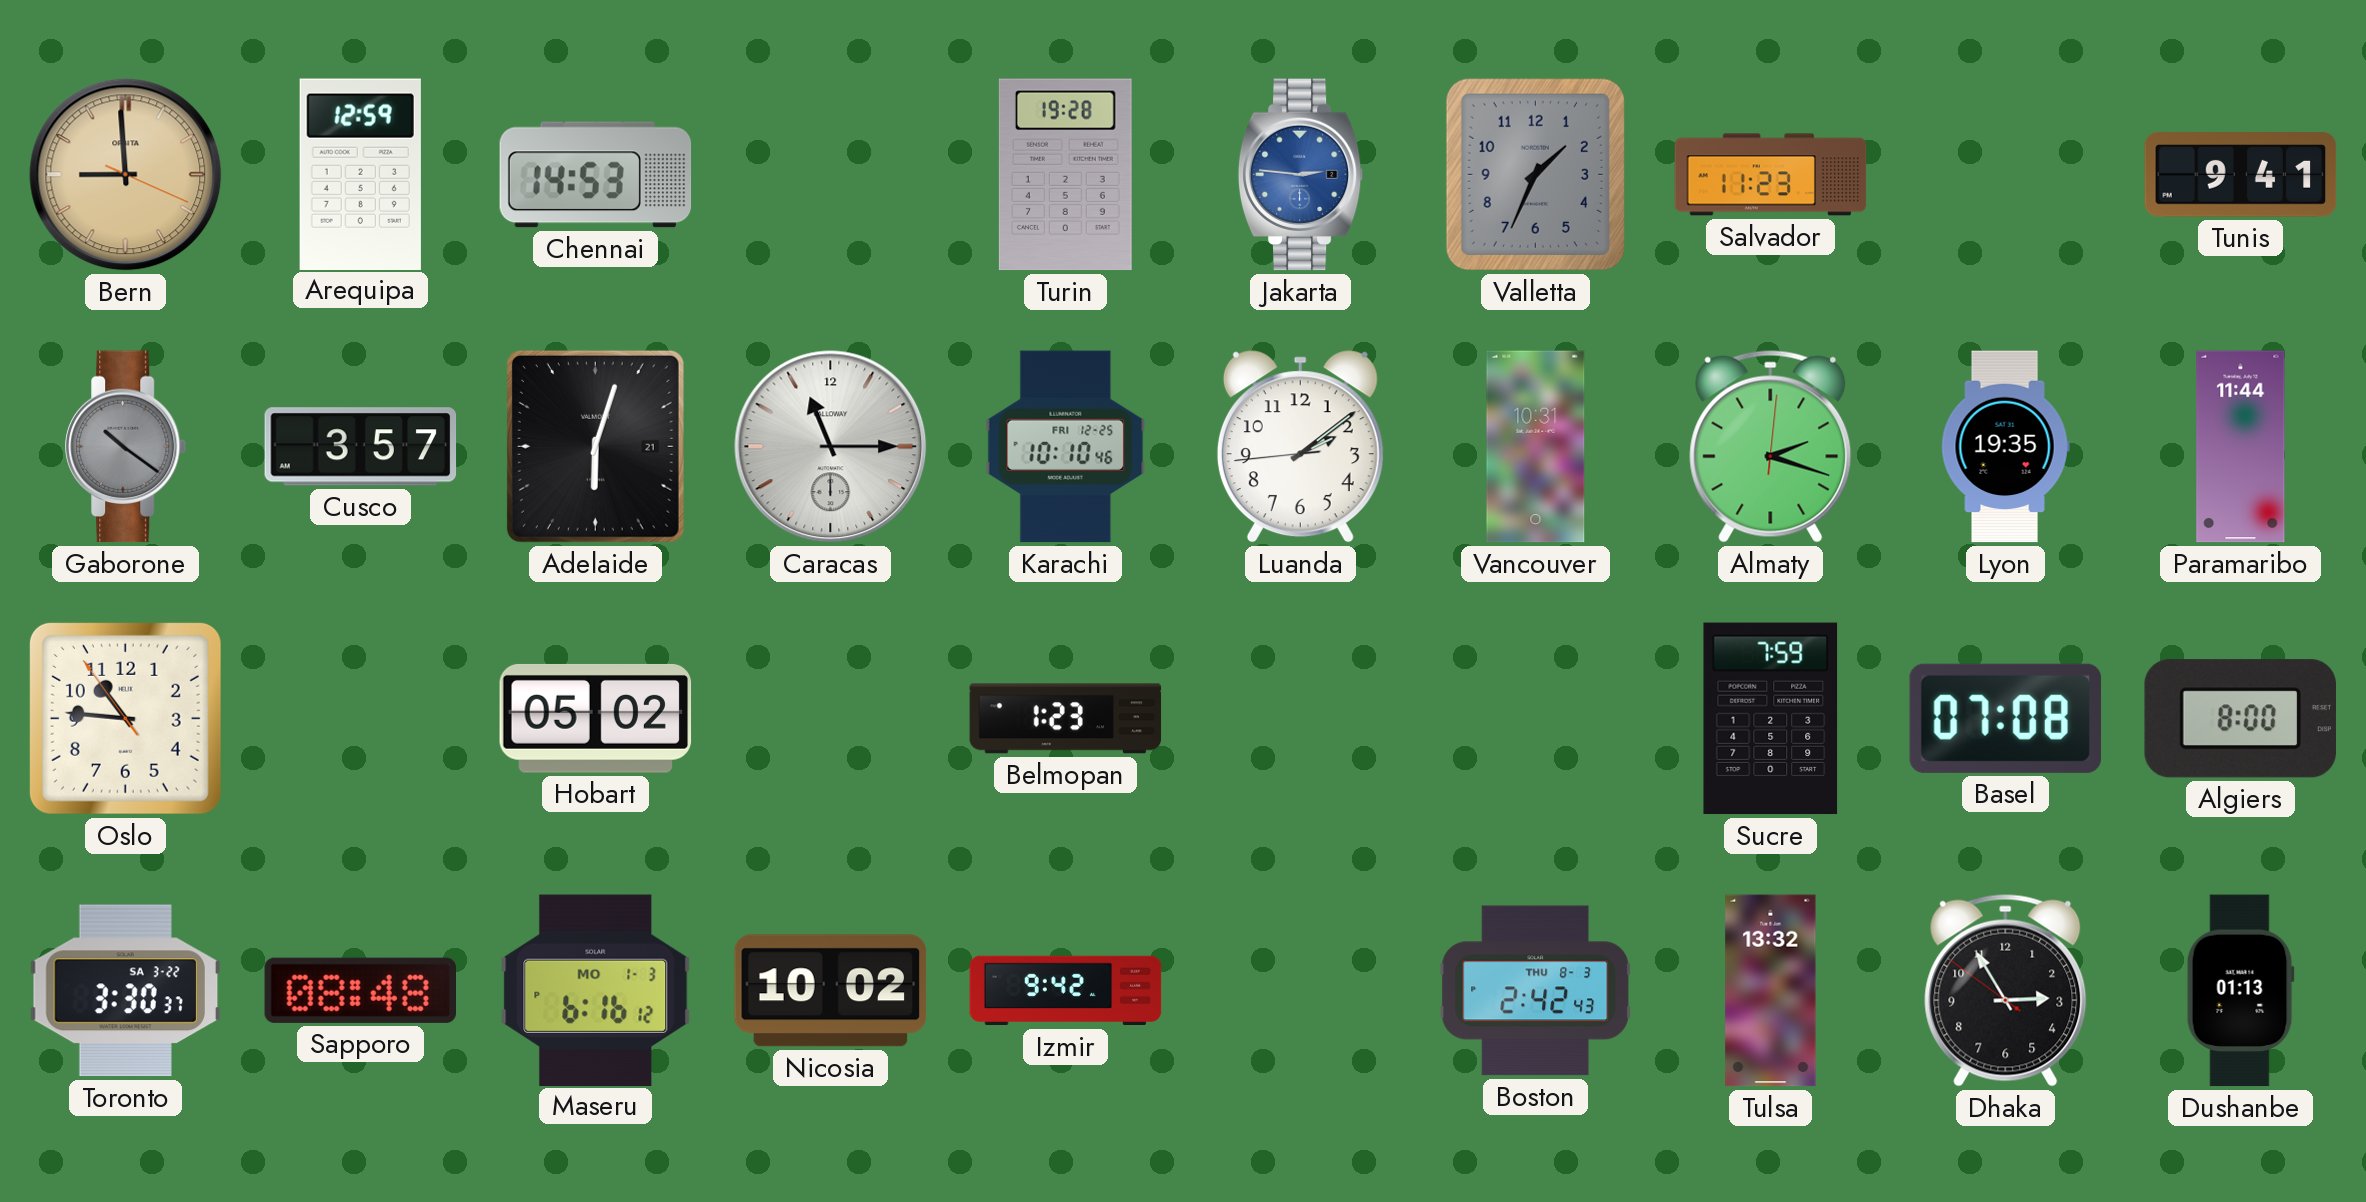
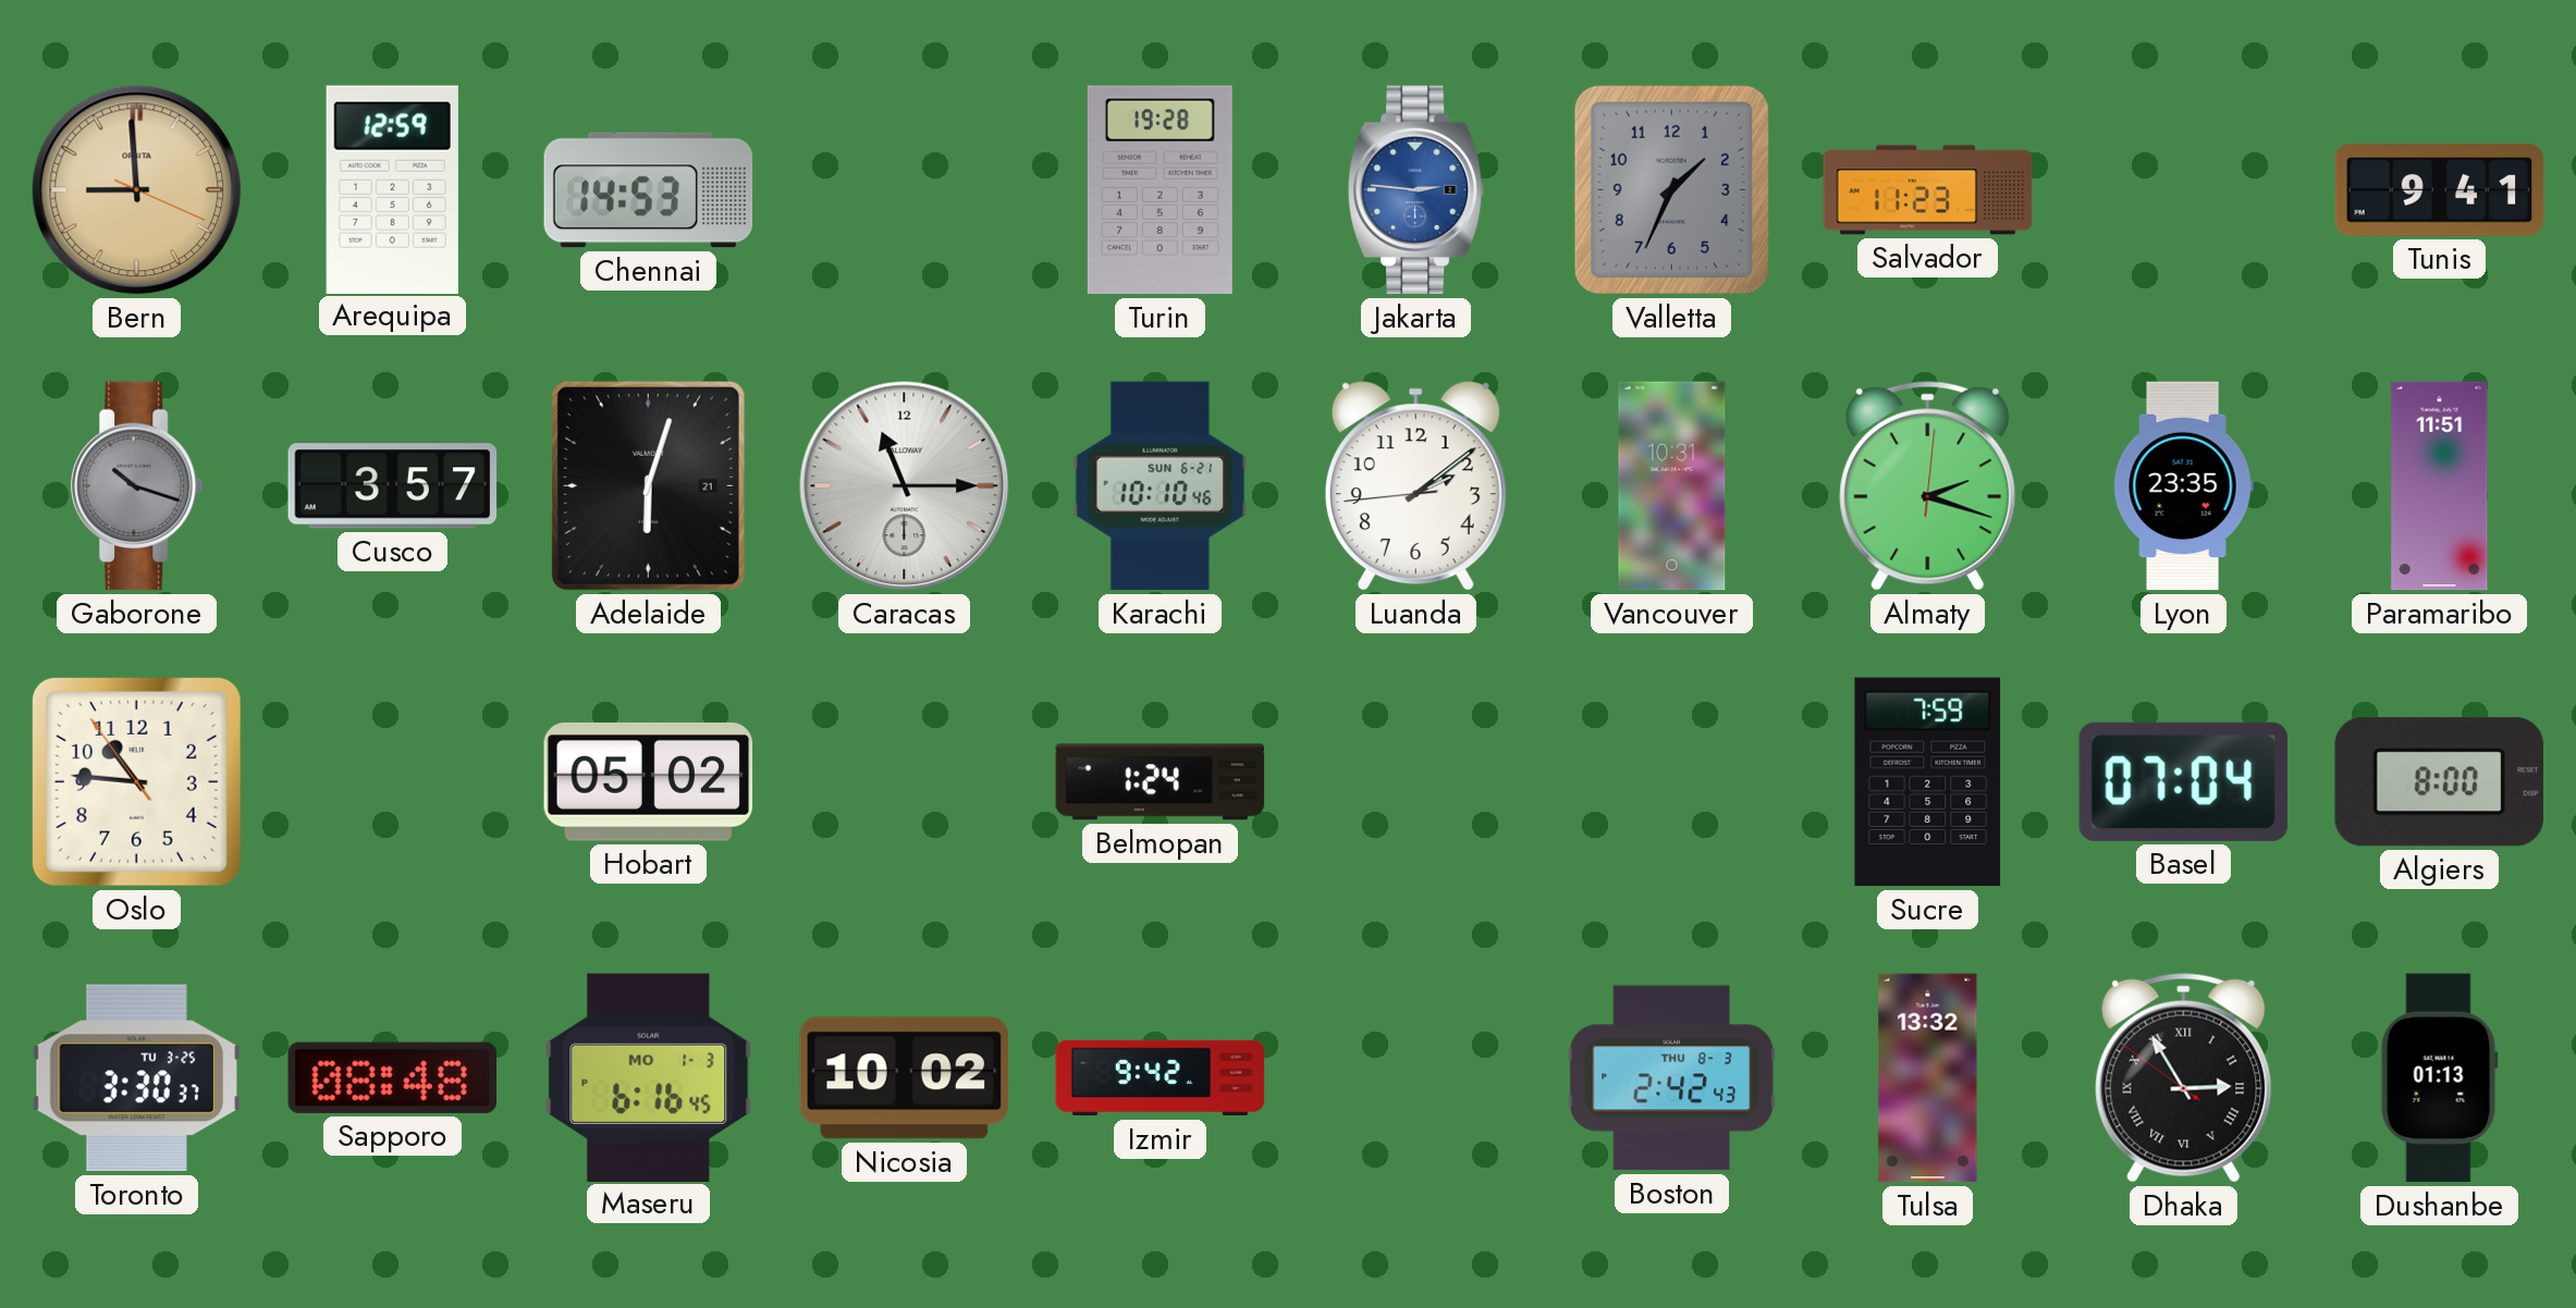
Gaborone: 10:21 -> 10:18 (137, 486)
Karachi date: FRI 12-25 -> SUN 6-21 (1161, 486)
Lyon: 19:35 -> 23:35 (2183, 486)
Paramaribo: 11:44 -> 11:51 (2440, 486)
Belmopan: 1:23 -> 1:24 (1161, 782)
Basel: 07:08 -> 07:04 (2183, 781)
Toronto date: SA 3-22 -> TU 3-25 (136, 1078)
Maseru: 6:16:12 PM -> 6:16:45 PM (649, 1077)
Dhaka numerals: Arabic -> Roman (2184, 1077)
